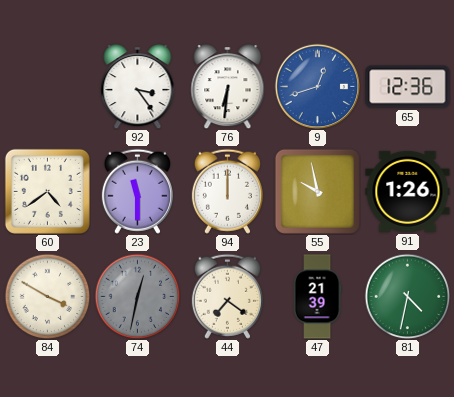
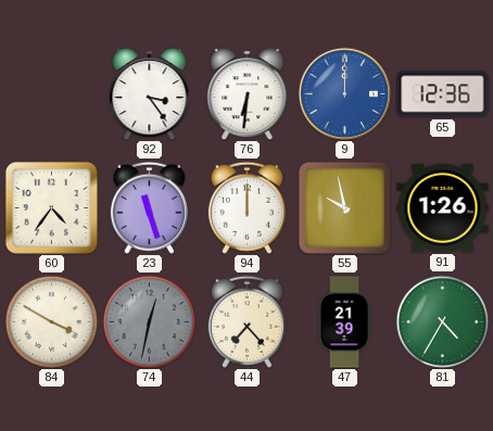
9: 12:42 -> 12:00 (344, 93)
60: 4:39 -> 4:36 (51, 207)
23: 11:30 -> 11:27 (149, 207)
44: 7:21 -> 7:23 (246, 321)
81: 4:32 -> 4:35 (442, 321)
